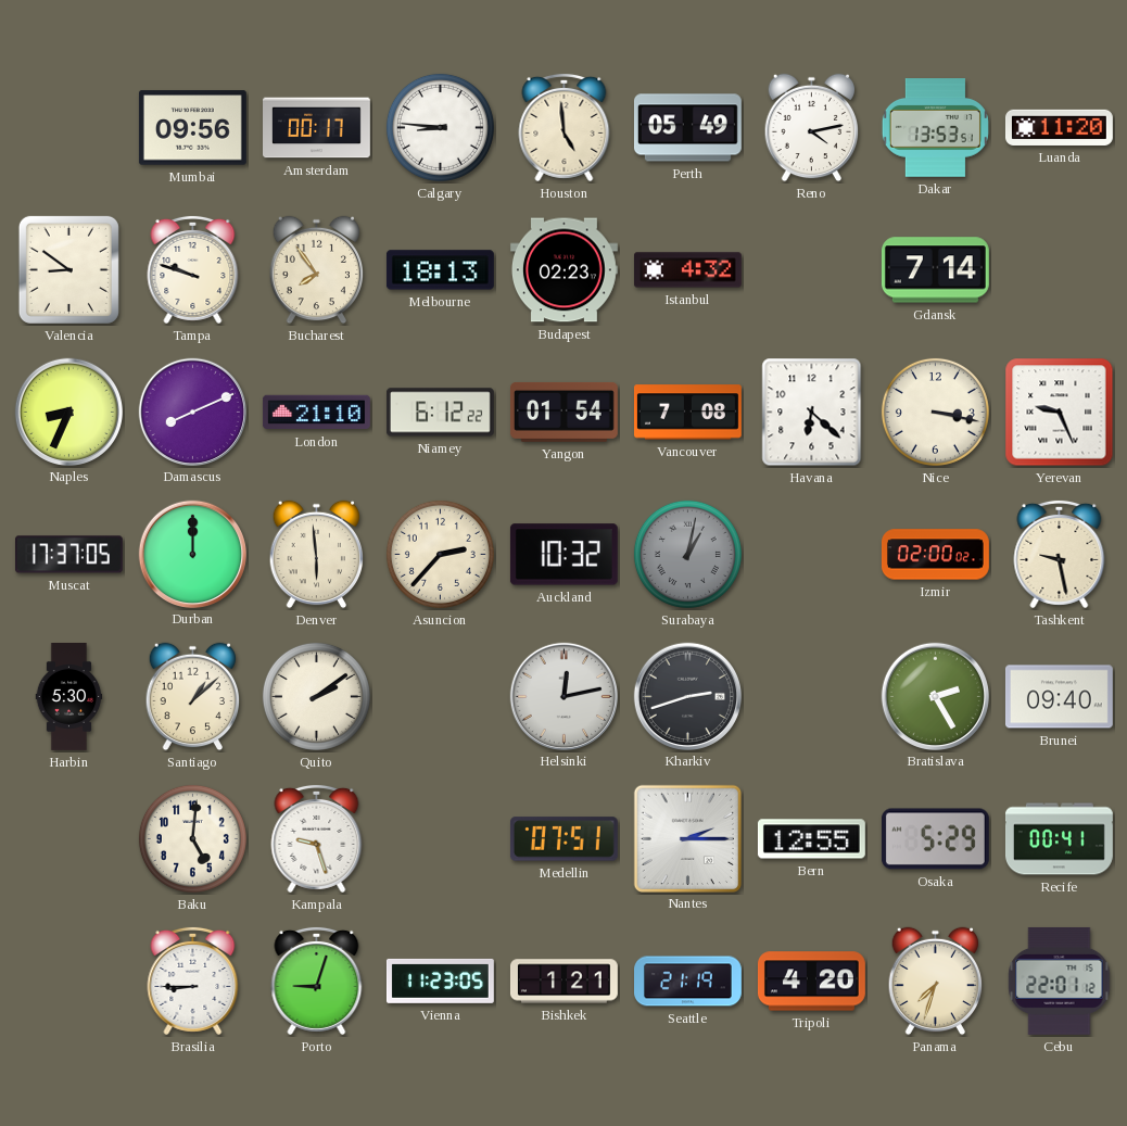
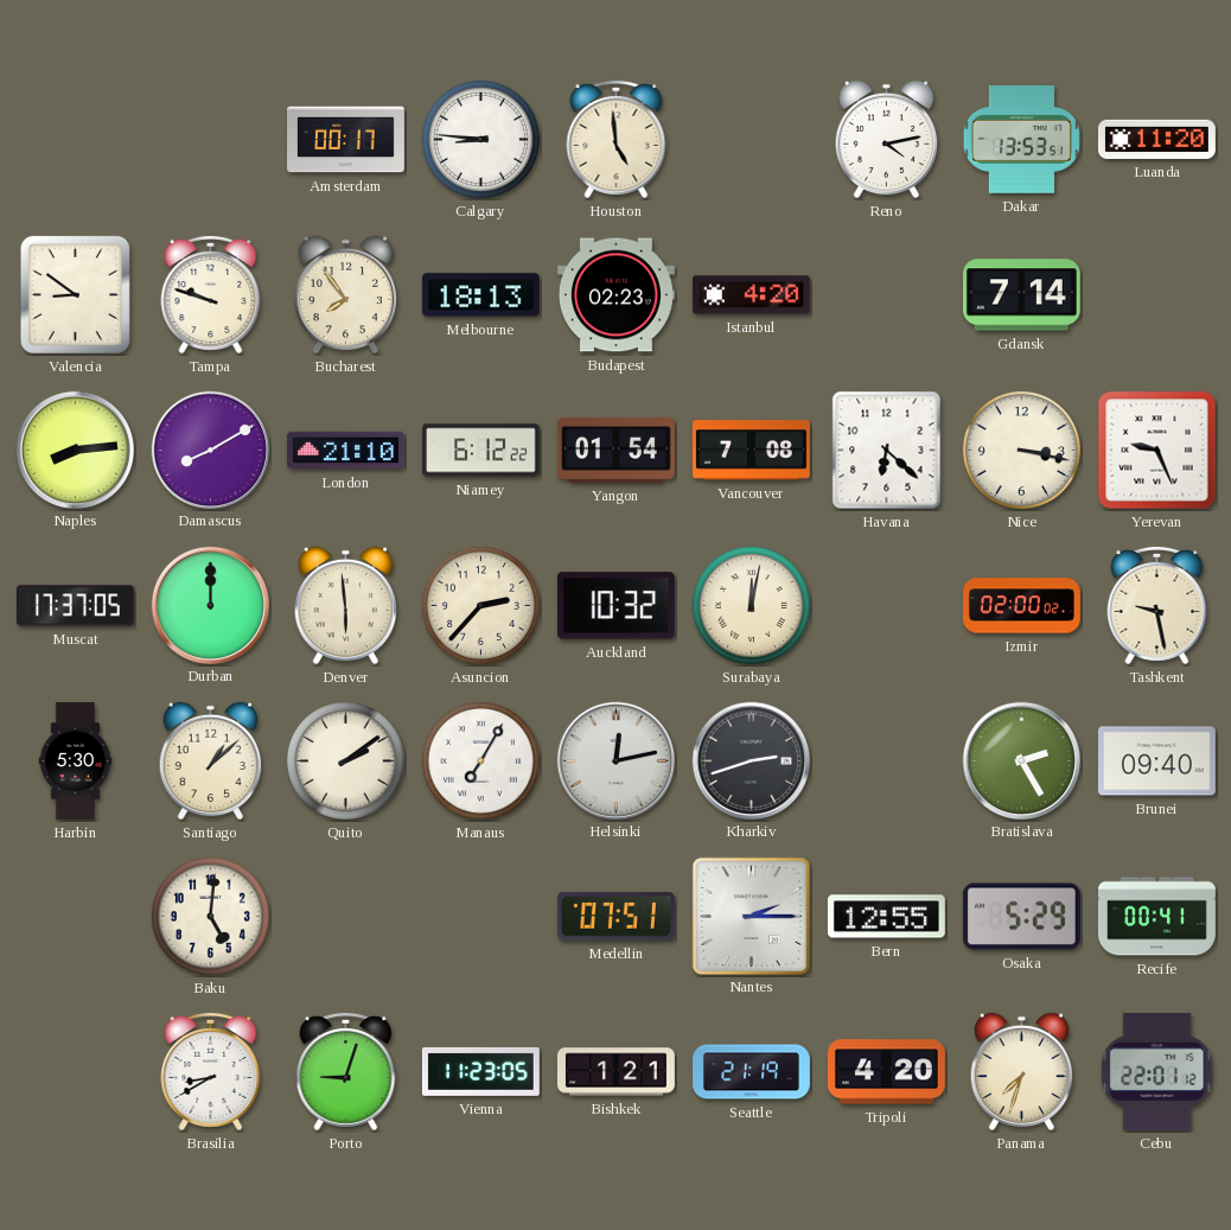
Mumbai: 09:56 -> none (192, 128)
Perth: 05:49 -> none (687, 128)
Istanbul: 4:32 -> 4:20 (751, 295)
Naples: 8:34 -> 8:14 (75, 450)
Damascus: 8:11 -> 8:10 (210, 450)
Surabaya: 1:02 -> 12:02 (751, 605)
Surabaya dial: grey -> cream (751, 605)
Manaus: none -> 7:05 (480, 760)
Kampala: 9:27 -> none (317, 838)
Brasilia: 8:45 -> 8:40 (211, 1071)
